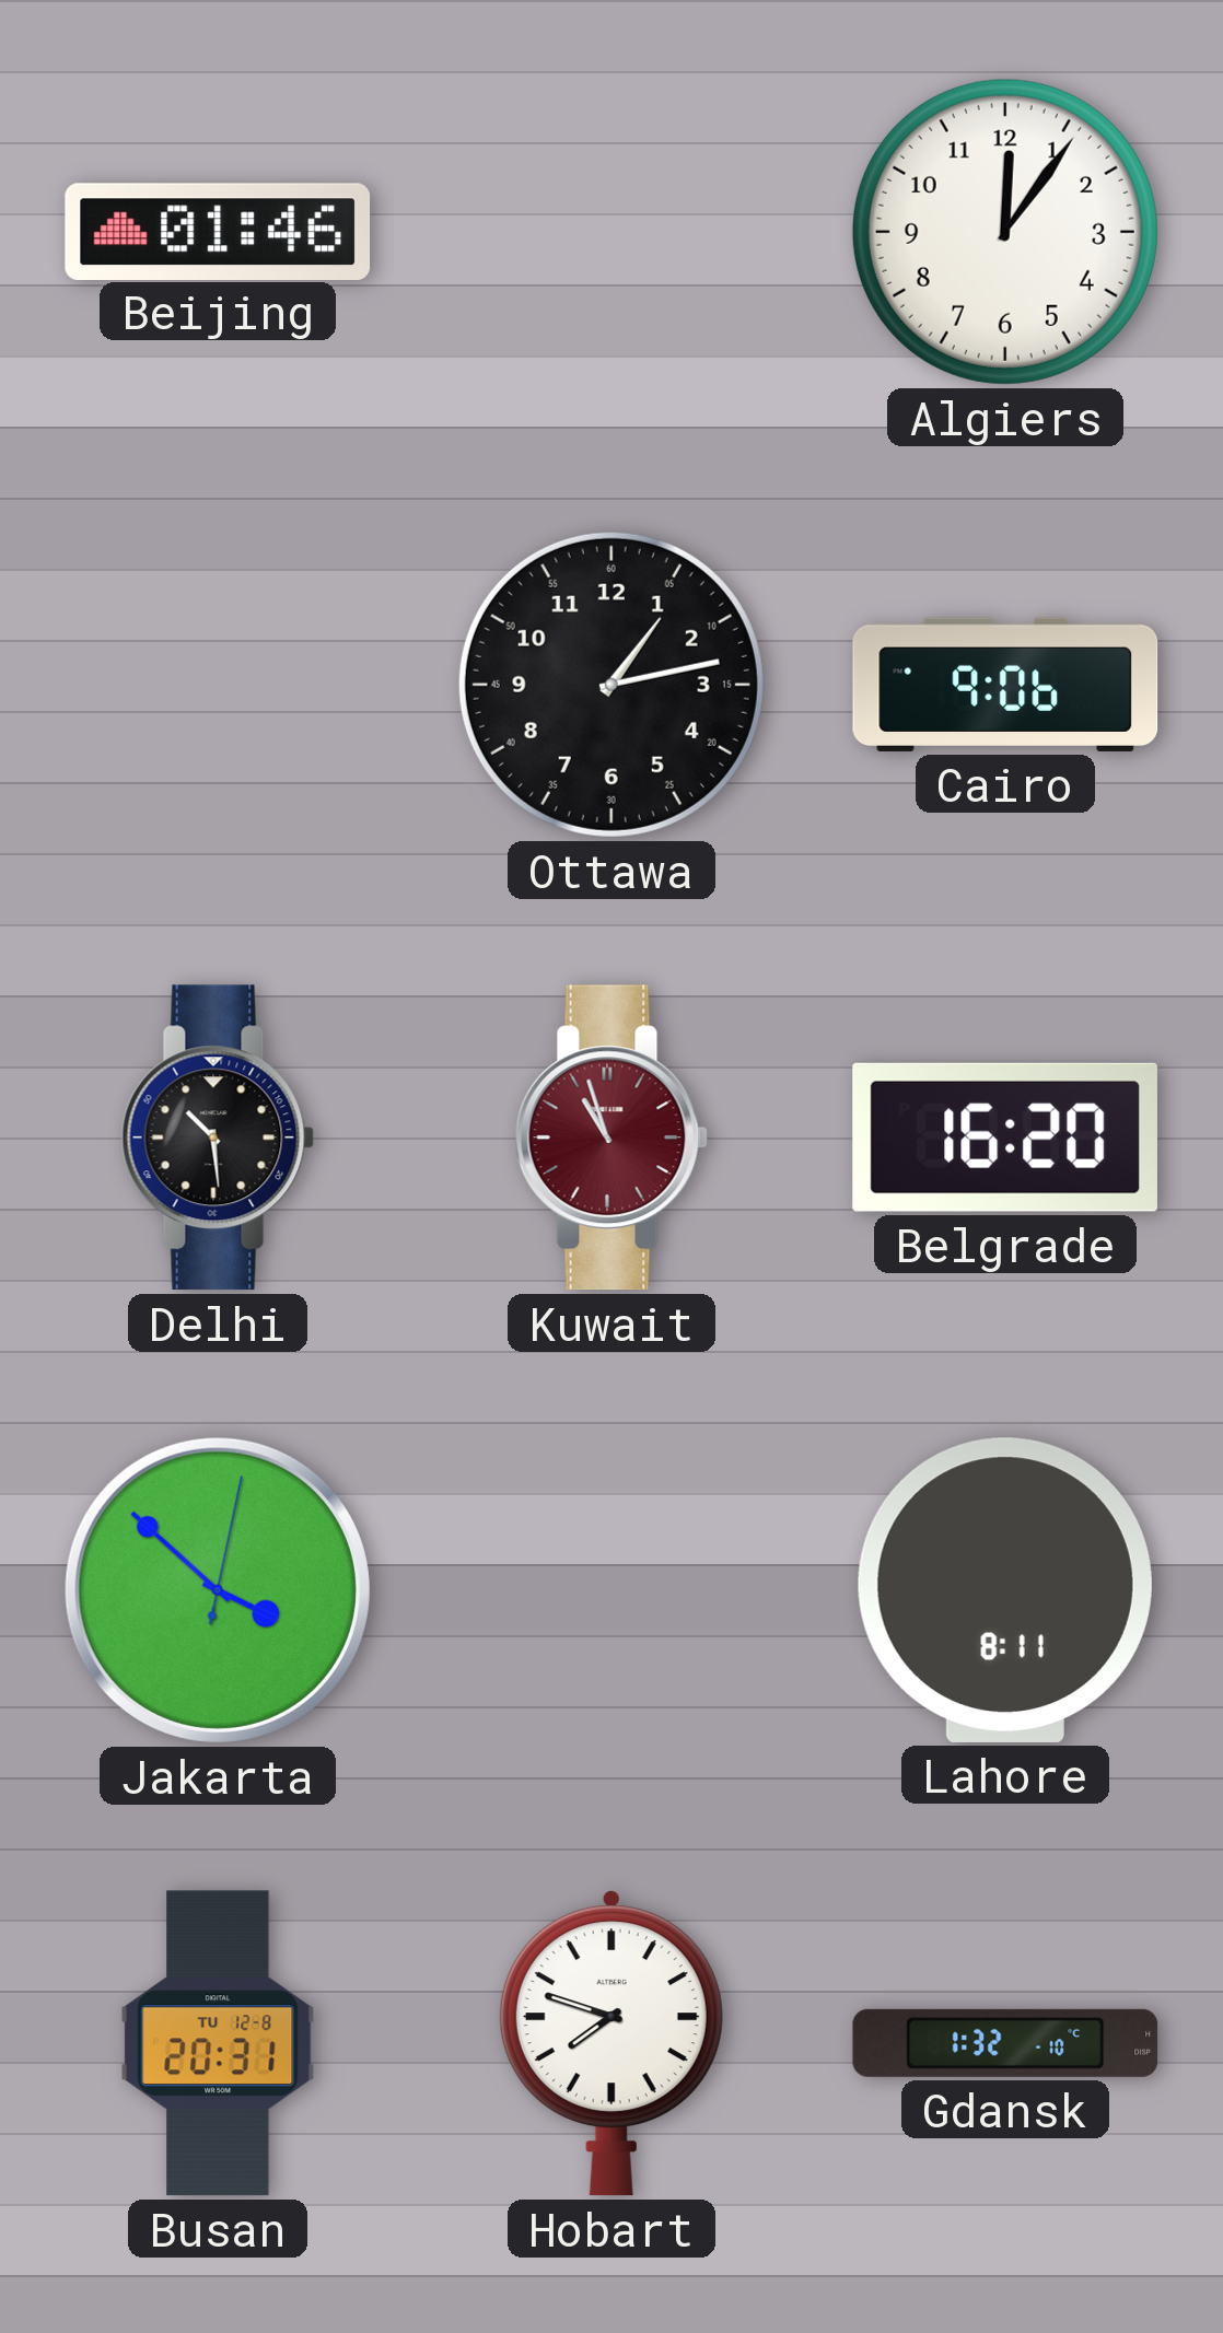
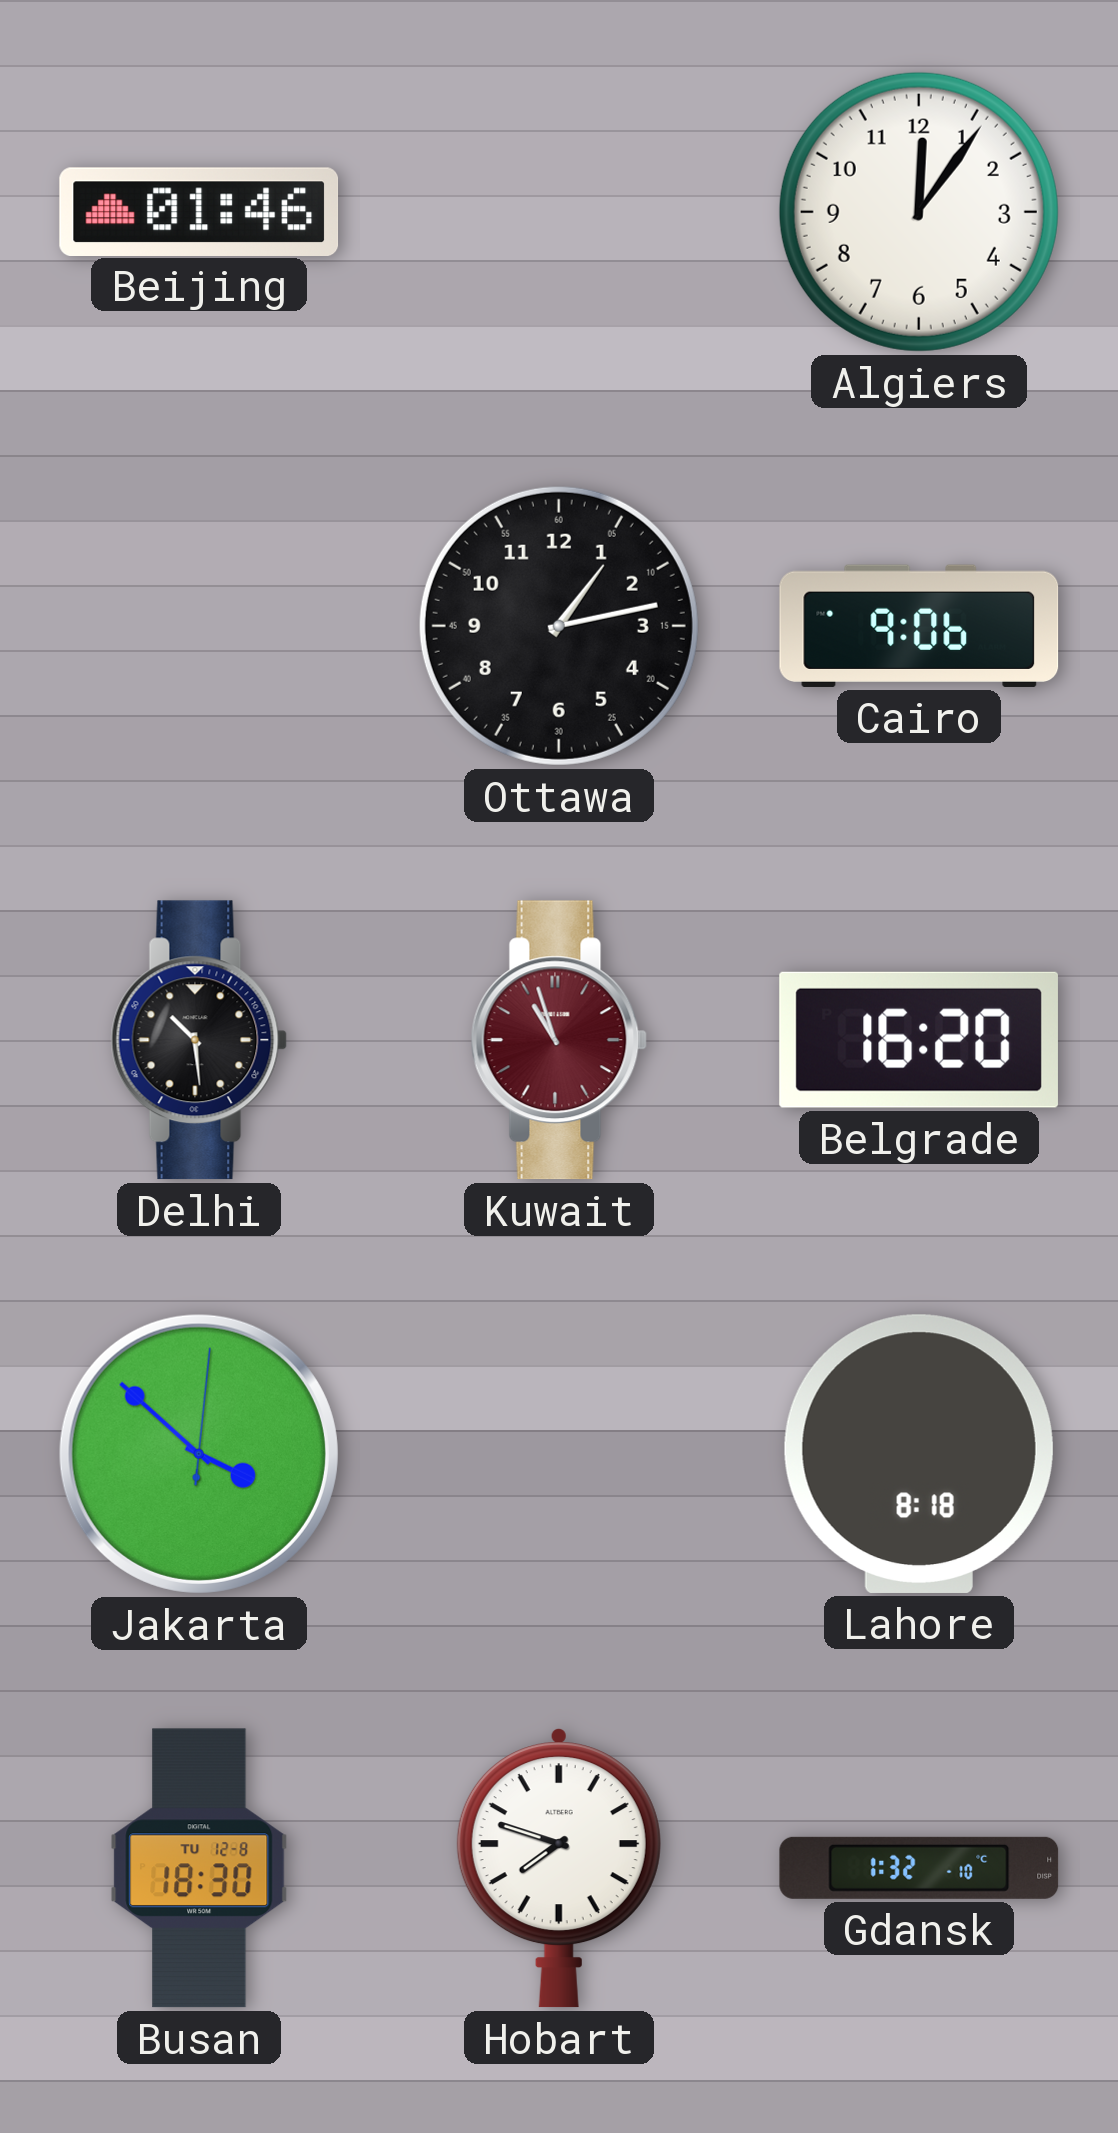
Jakarta: 3:52:02 -> 3:52:01 (199, 1454)
Lahore: 8:11 -> 8:18 (919, 1454)
Busan: 20:31 -> 18:30 (199, 1868)
